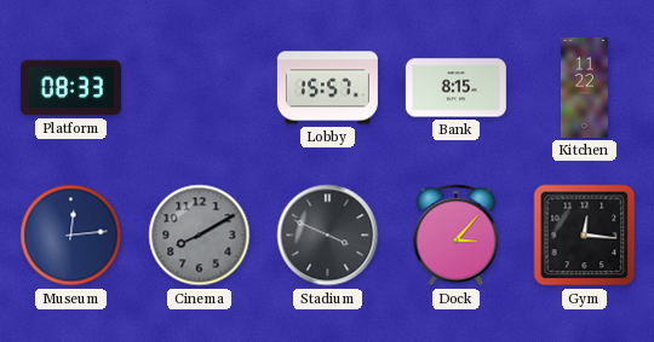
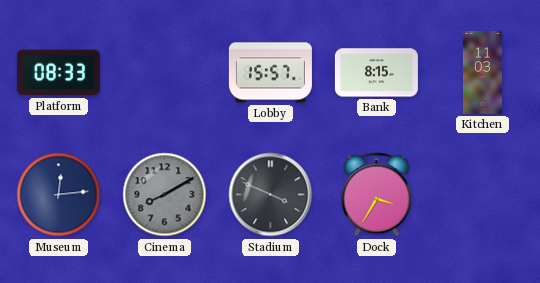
Kitchen: 11:22 -> 11:03 (482, 72)
Dock: 3:07 -> 3:35 (377, 195)
Gym: 12:16 -> none (585, 236)
